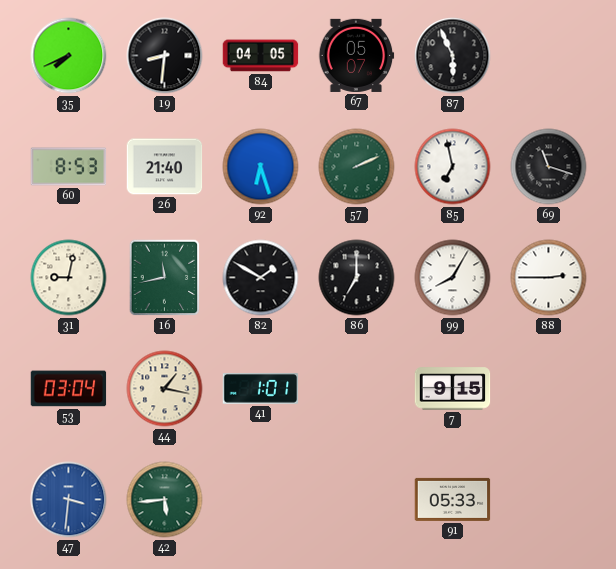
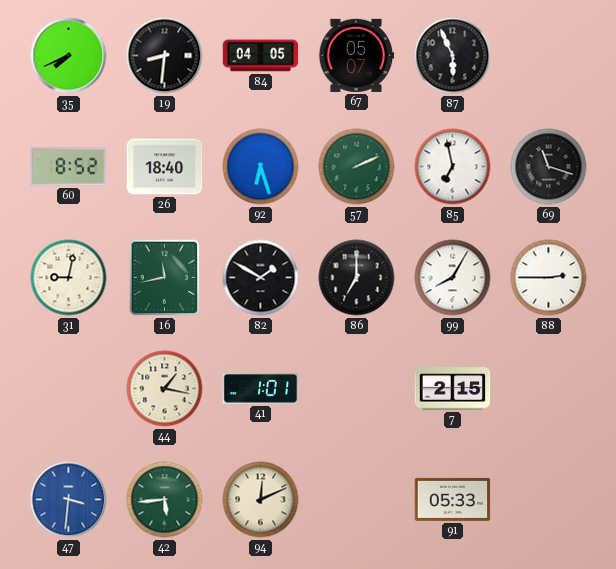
60: 8:53 -> 8:52 (69, 167)
26: 21:40 -> 18:40 (165, 167)
53: 03:04 -> none (69, 389)
7: 9:15 -> 2:15 (453, 389)
94: none -> 12:11 (261, 500)
